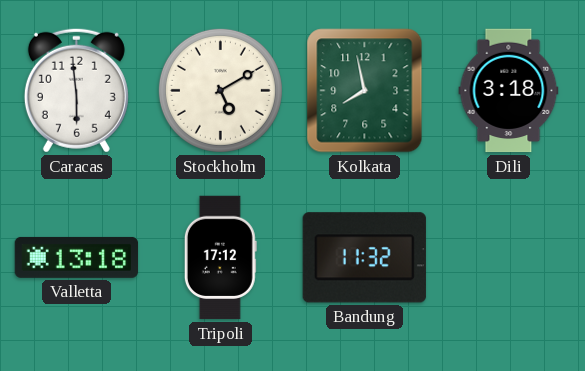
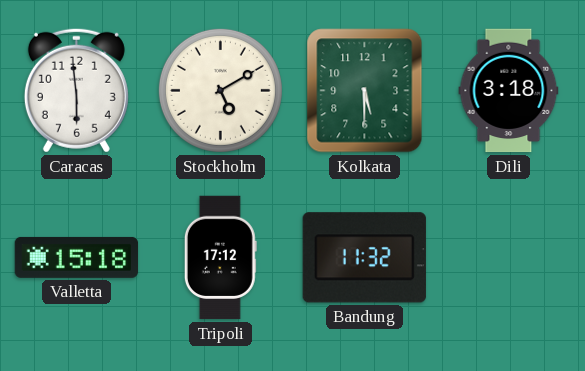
Kolkata: 7:58 -> 5:30 (365, 91)
Valletta: 13:18 -> 15:18 (77, 257)
